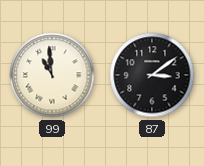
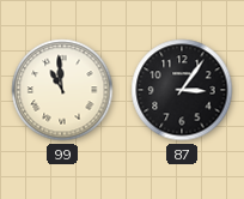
87: 3:09 -> 3:06 (182, 90)
